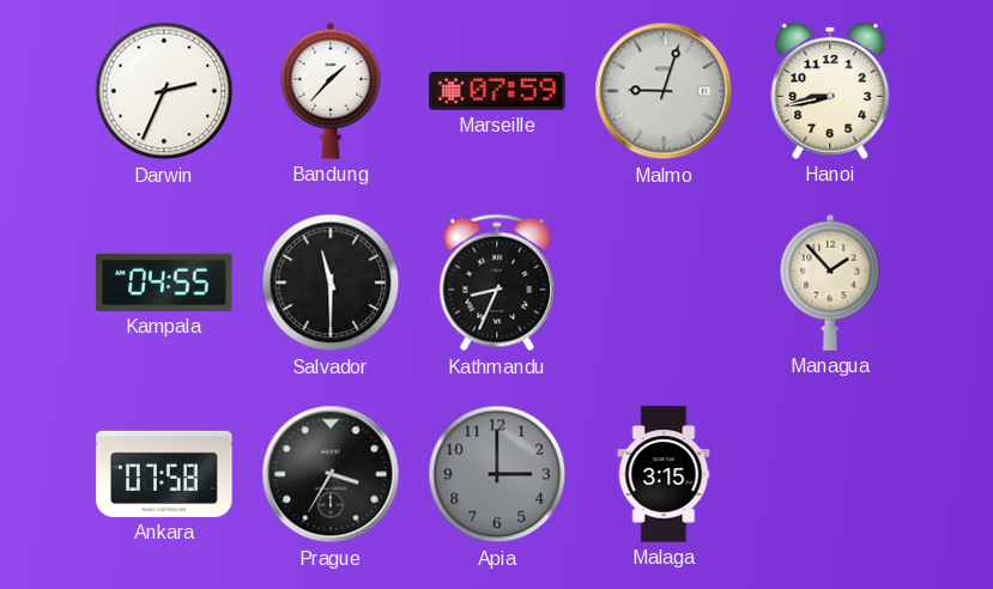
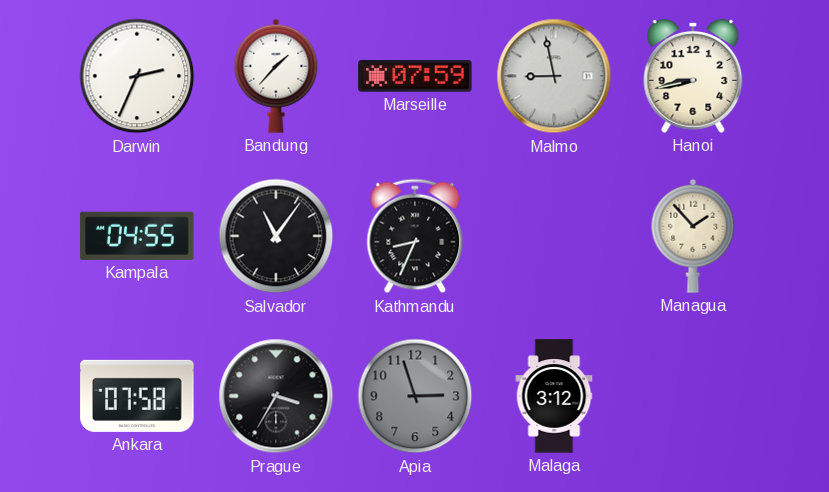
Malmo: 9:03 -> 8:58 (554, 76)
Salvador: 11:30 -> 11:06 (276, 236)
Apia: 3:00 -> 2:57 (415, 396)
Malaga: 3:15 -> 3:12 (554, 396)
